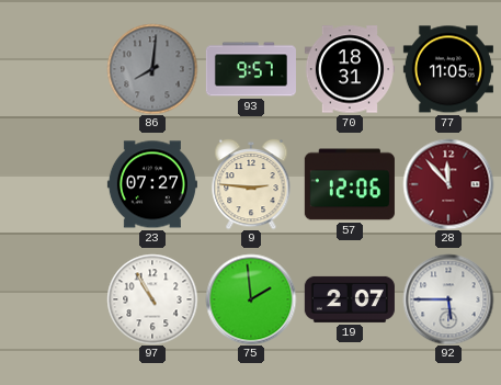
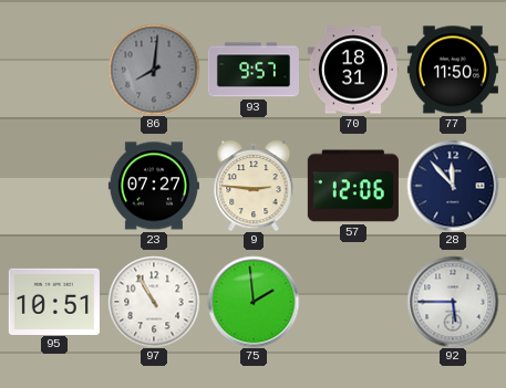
77: 11:05 -> 11:50 (453, 70)
28 dial: burgundy -> navy (453, 186)
95: none -> 10:51 (54, 301)
19: 2:07 -> none (350, 299)
